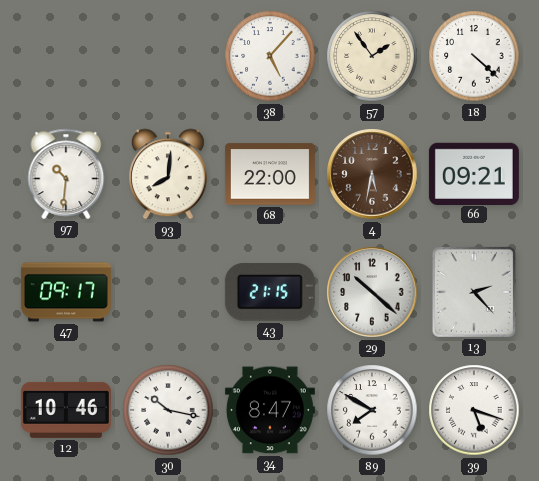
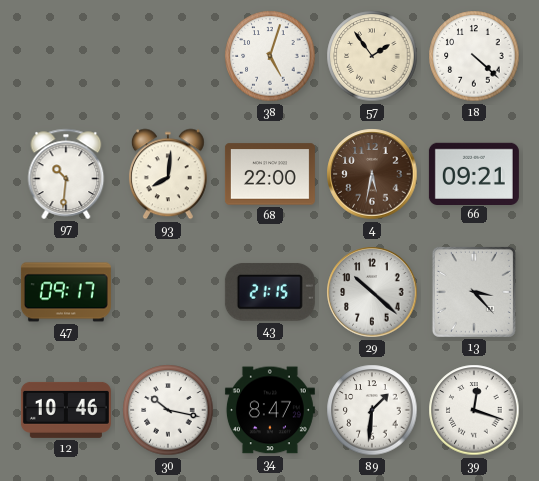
38: 5:07 -> 5:03 (270, 56)
13: 2:23 -> 3:23 (474, 292)
89: 7:50 -> 1:31 (372, 410)
39: 5:18 -> 12:18 (474, 410)
